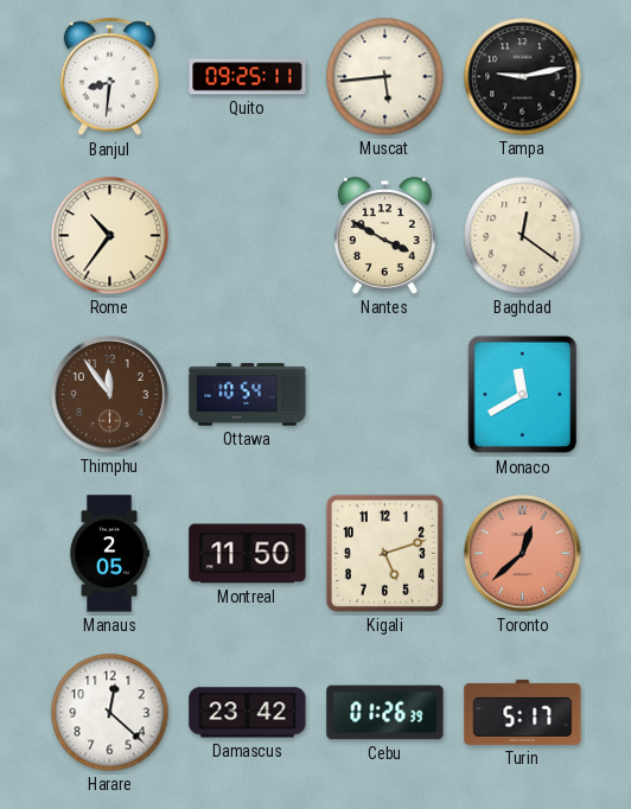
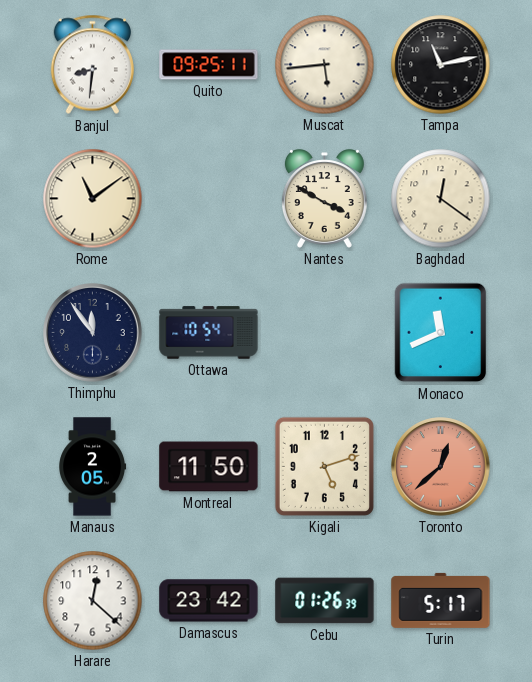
Tampa: 9:13 -> 11:13 (441, 65)
Rome: 10:36 -> 11:09 (93, 199)
Thimphu dial: brown -> navy (93, 333)
Monaco: 11:40 -> 11:41 (441, 333)
